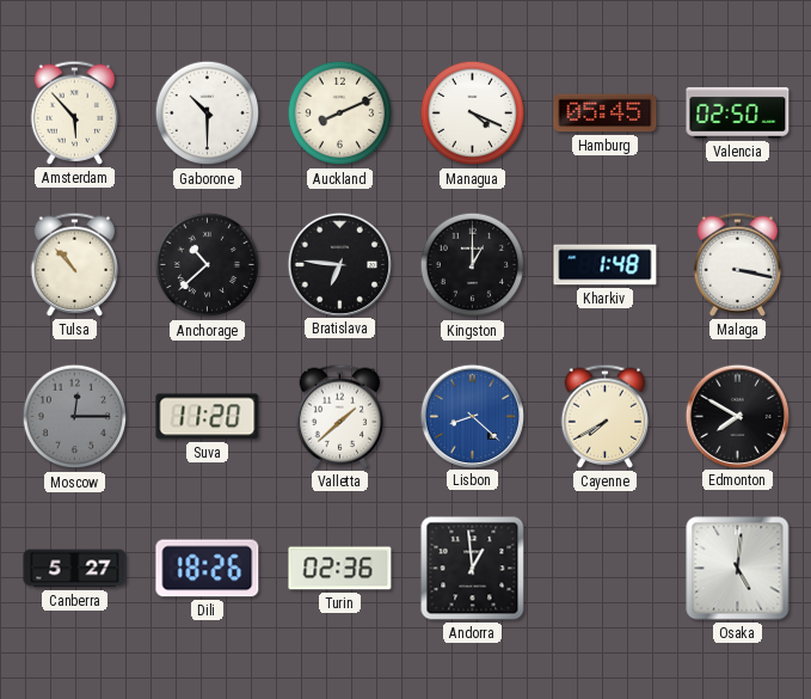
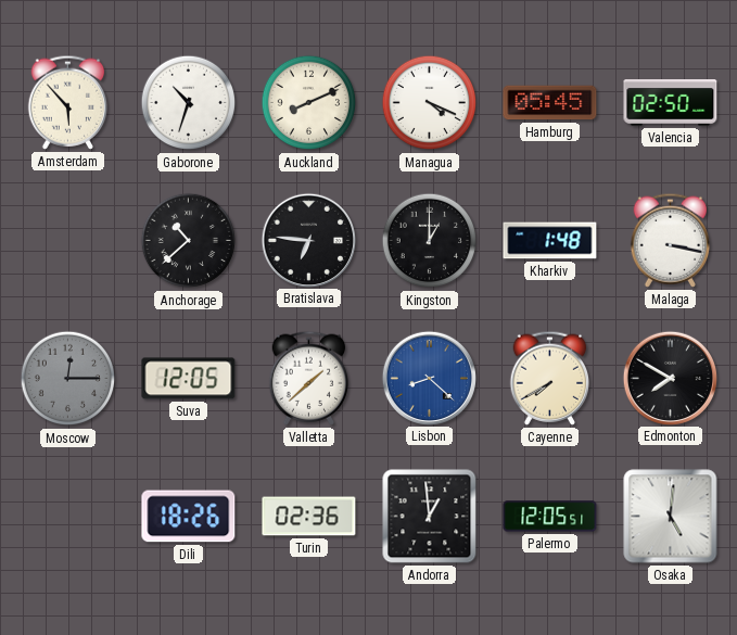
Gaborone: 10:30 -> 10:33 (189, 103)
Tulsa: 10:53 -> none (75, 264)
Suva: 11:20 -> 12:05 (189, 379)
Canberra: 5:27 -> none (75, 569)
Palermo: none -> 12:05 (550, 517)
